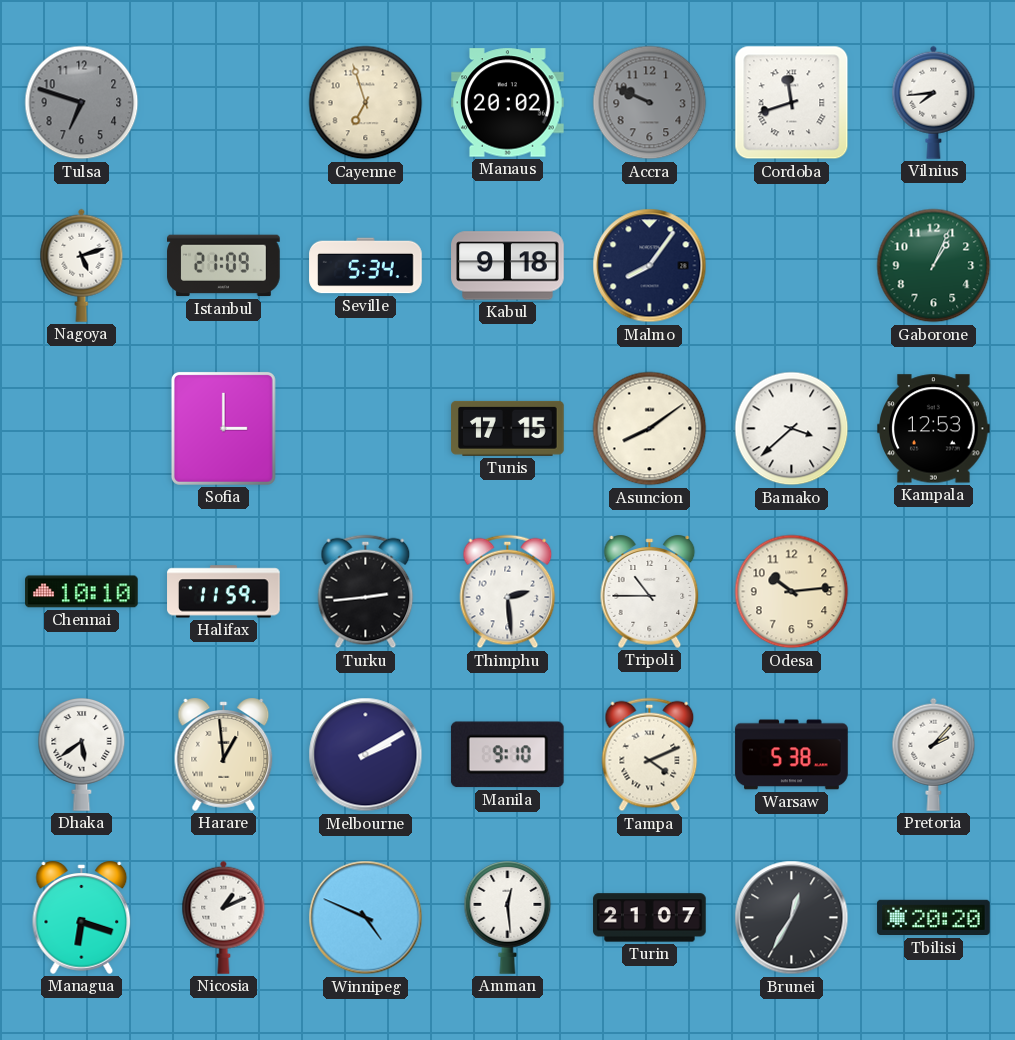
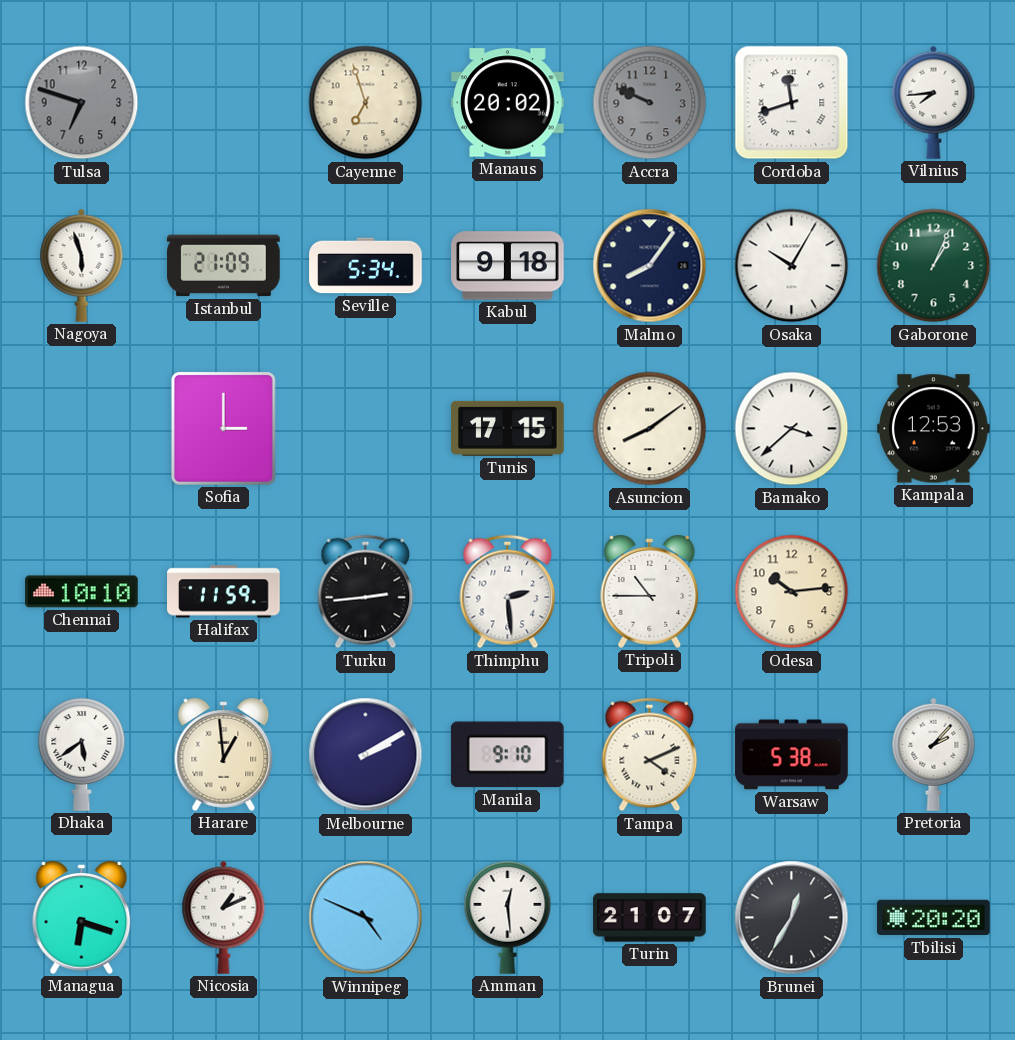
Nagoya: 5:12 -> 5:57 (82, 265)
Osaka: none -> 10:05 (792, 266)
